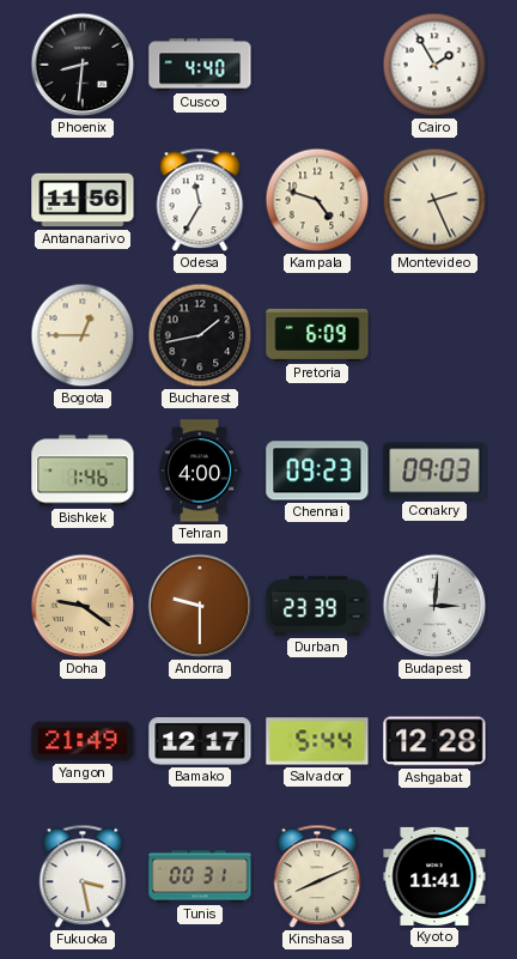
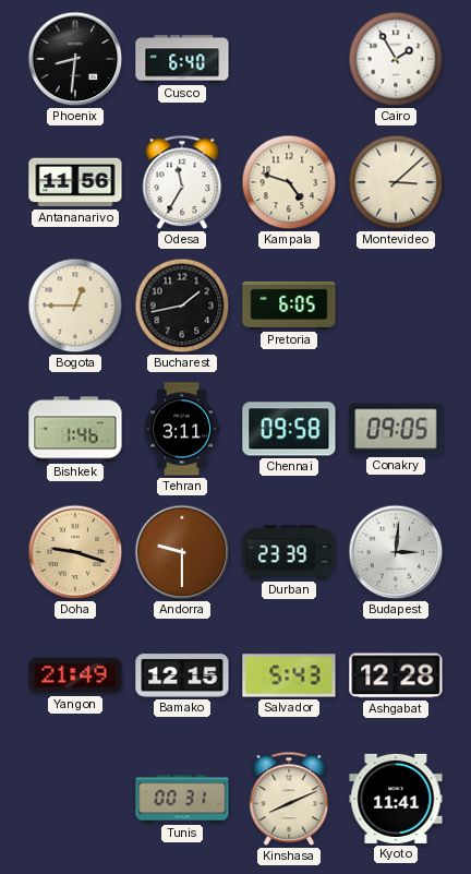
Cusco: 4:40 -> 6:40 (182, 59)
Montevideo: 2:26 -> 3:08 (396, 182)
Pretoria: 6:09 -> 6:05 (289, 306)
Tehran: 4:00 -> 3:11 (182, 429)
Chennai: 09:23 -> 09:58 (289, 429)
Conakry: 09:03 -> 09:05 (396, 429)
Doha: 9:21 -> 9:18 (75, 552)
Bamako: 12:17 -> 12:15 (182, 675)
Salvador: 5:44 -> 5:43 (289, 675)
Fukuoka: 3:28 -> none (83, 876)
